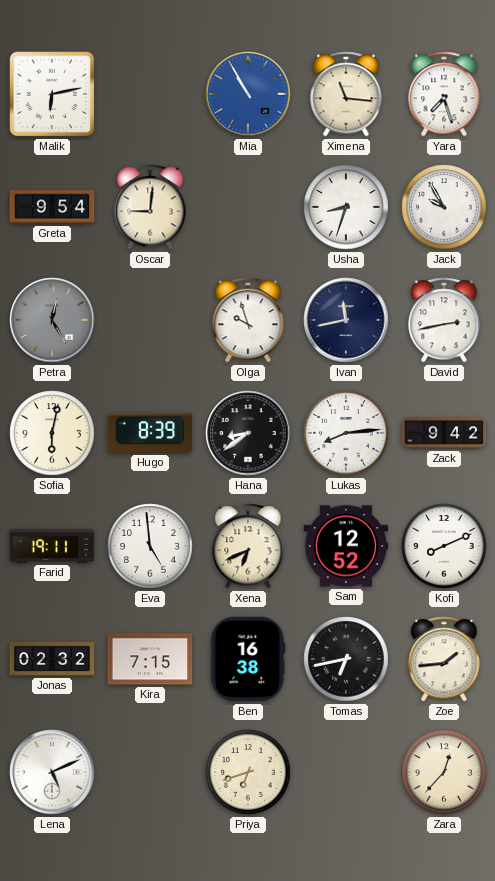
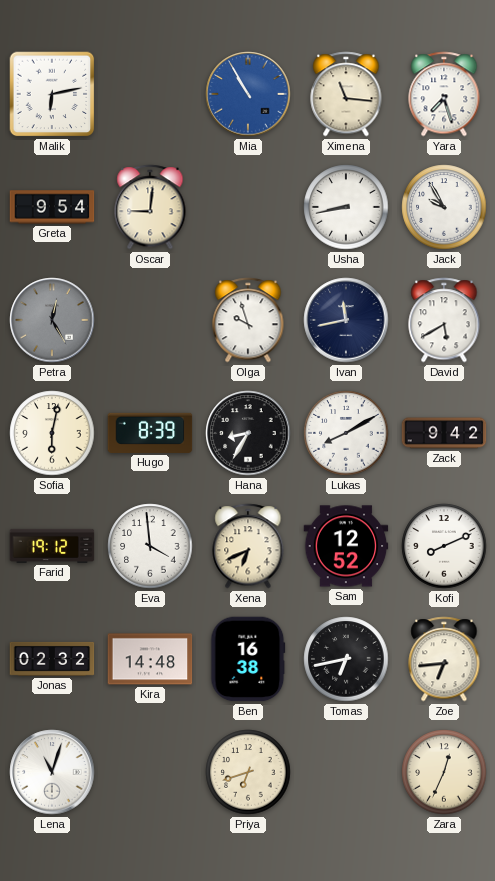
Usha: 8:33 -> 8:43 (346, 207)
David: 2:43 -> 5:40 (444, 320)
Hana: 8:39 -> 8:35 (248, 433)
Lukas: 8:14 -> 8:10 (346, 433)
Farid: 19:11 -> 19:12 (52, 546)
Eva: 4:59 -> 3:59 (150, 546)
Kira: 7:15 -> 14:48 (150, 659)
Zoe: 1:44 -> 6:44 (444, 659)
Lena: 5:11 -> 11:03 (52, 772)
Zara: 12:37 -> 12:34 (444, 772)
